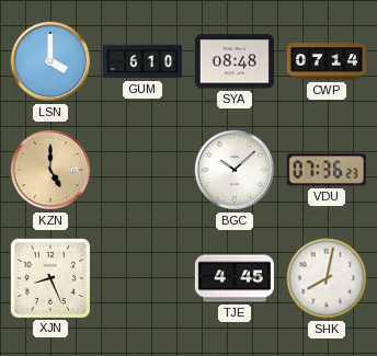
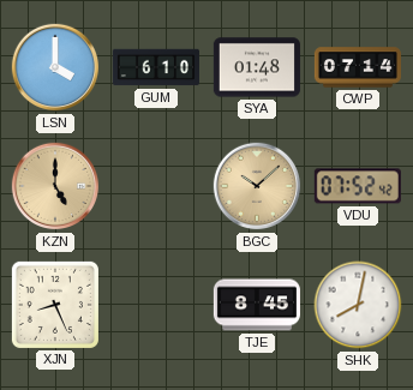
SYA: 08:48 -> 01:48 (257, 67)
BGC dial: white -> champagne (257, 186)
VDU: 07:36 -> 07:52 (358, 186)
TJE: 4:45 -> 8:45 (257, 305)
